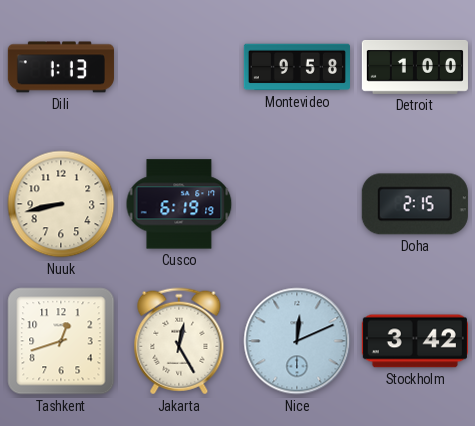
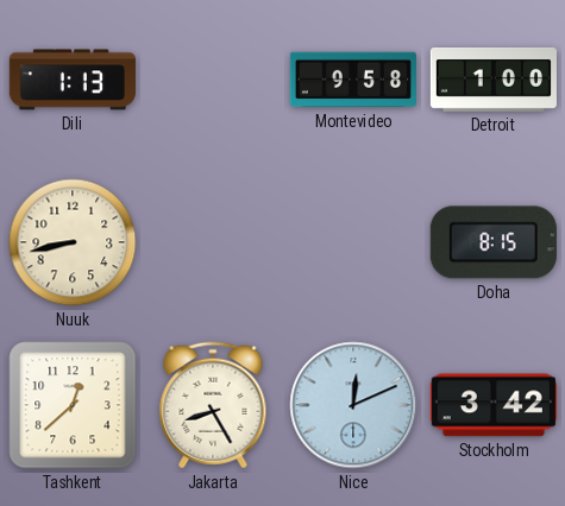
Cusco: 6:19 -> none (179, 204)
Doha: 2:15 -> 8:15 (494, 242)
Tashkent: 12:42 -> 12:38 (73, 405)
Jakarta: 12:25 -> 8:25 (213, 405)
